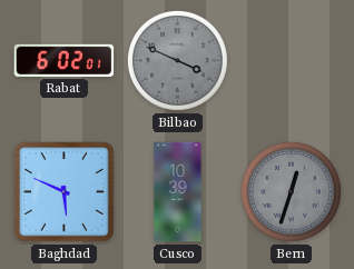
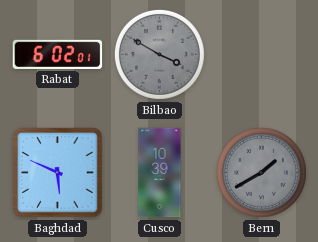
Bilbao: 3:49 -> 3:50 (159, 54)
Bern: 12:33 -> 1:40 (261, 172)
